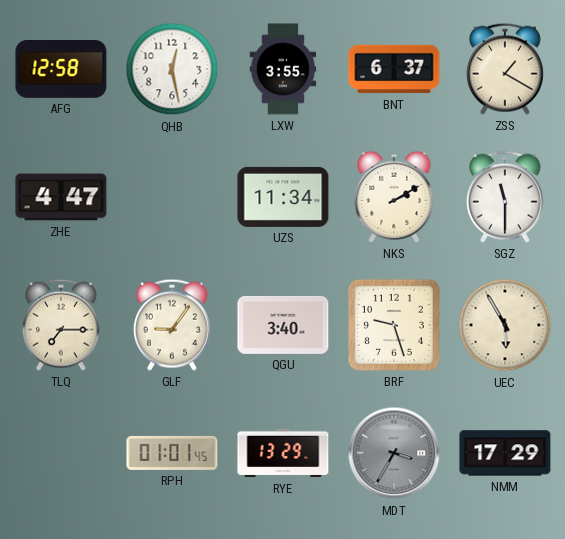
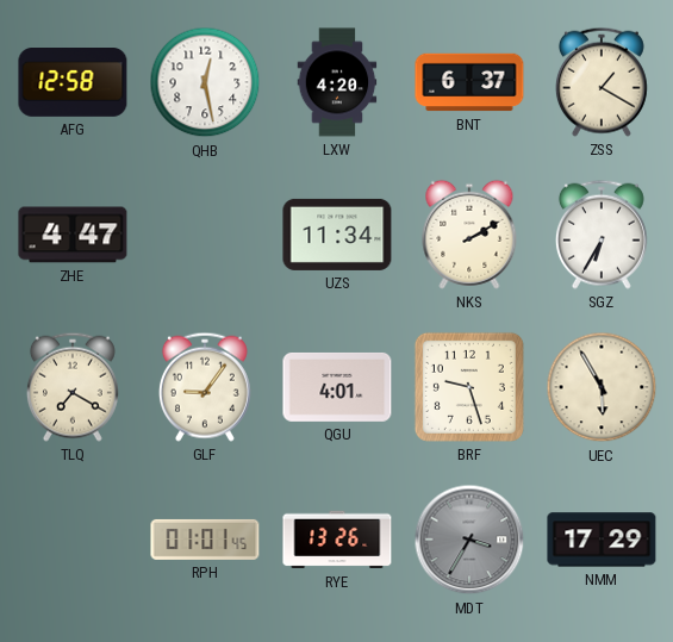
LXW: 3:55 -> 4:20 (337, 82)
SGZ: 11:30 -> 6:35 (602, 235)
TLQ: 7:15 -> 7:20 (73, 387)
QGU: 3:40 -> 4:01 (337, 387)
RYE: 13:29 -> 13:26 (337, 540)
